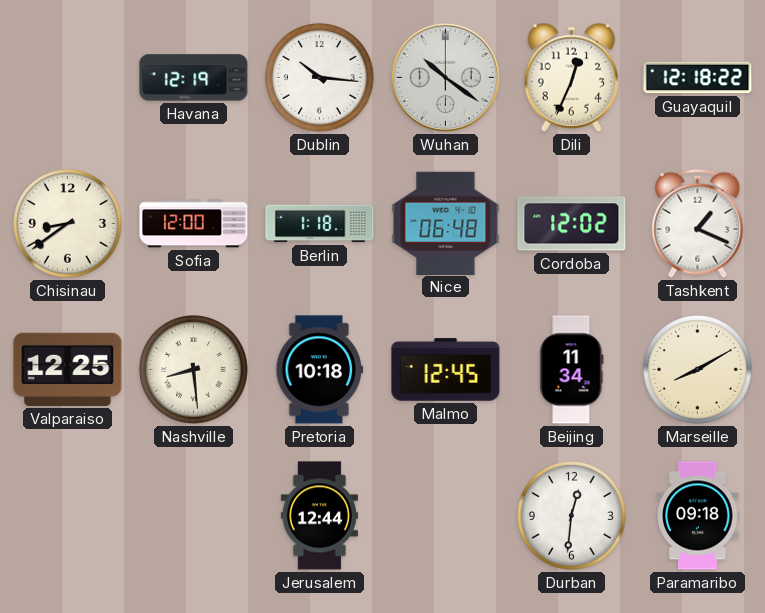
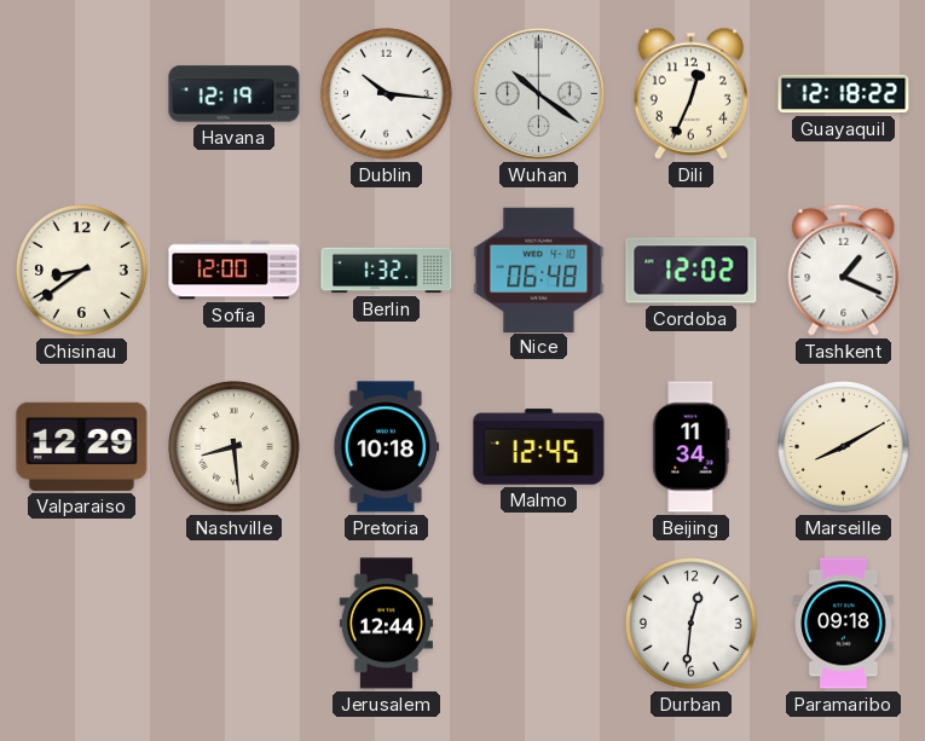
Berlin: 1:18 -> 1:32 (387, 271)
Valparaiso: 12:25 -> 12:29 (82, 446)
